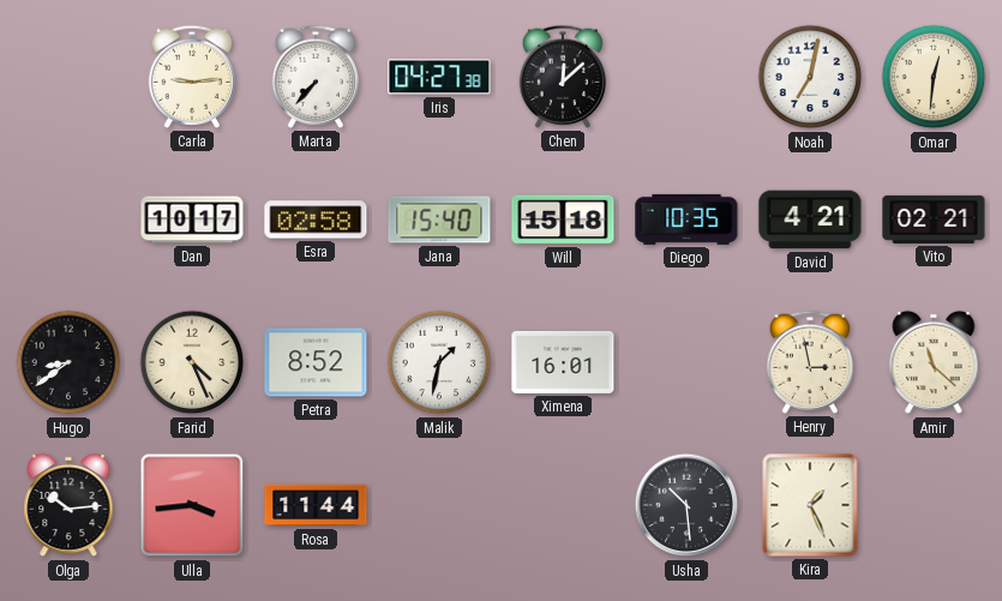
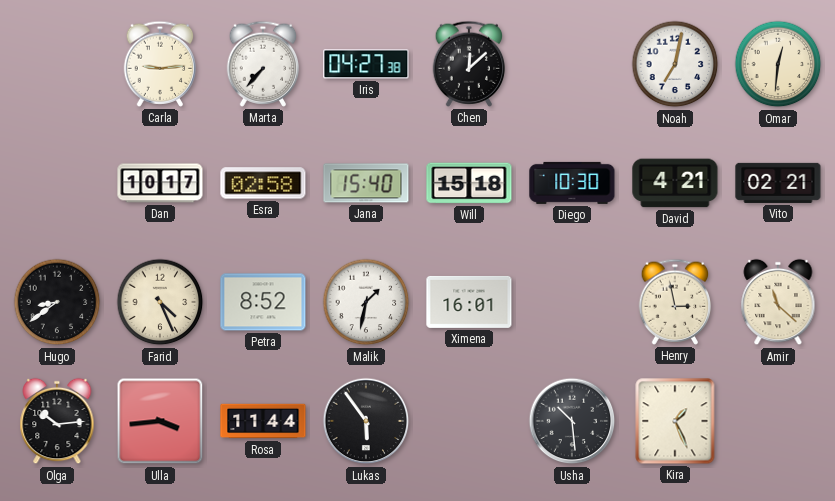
Diego: 10:35 -> 10:30 (572, 183)
Lukas: none -> 5:54 (366, 421)
